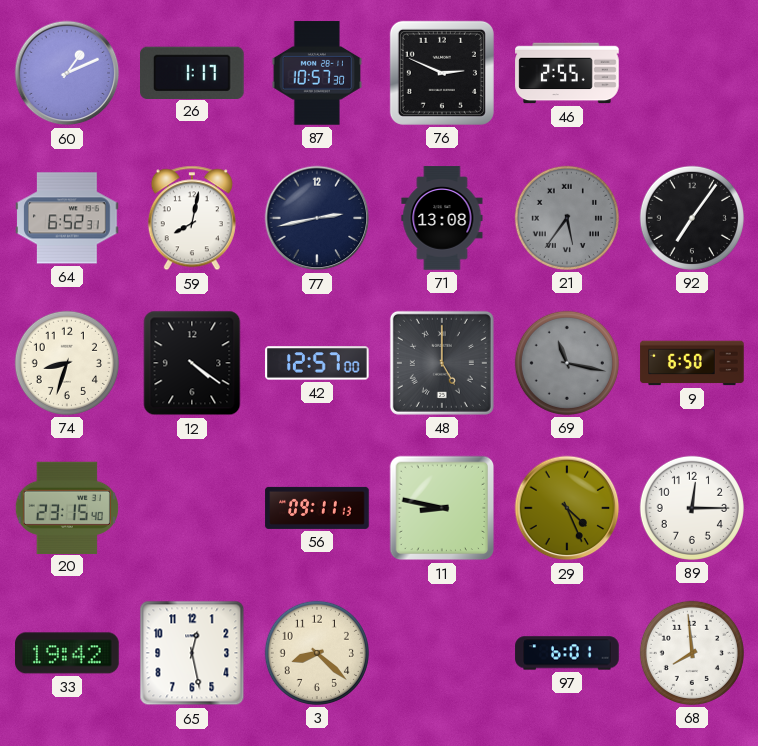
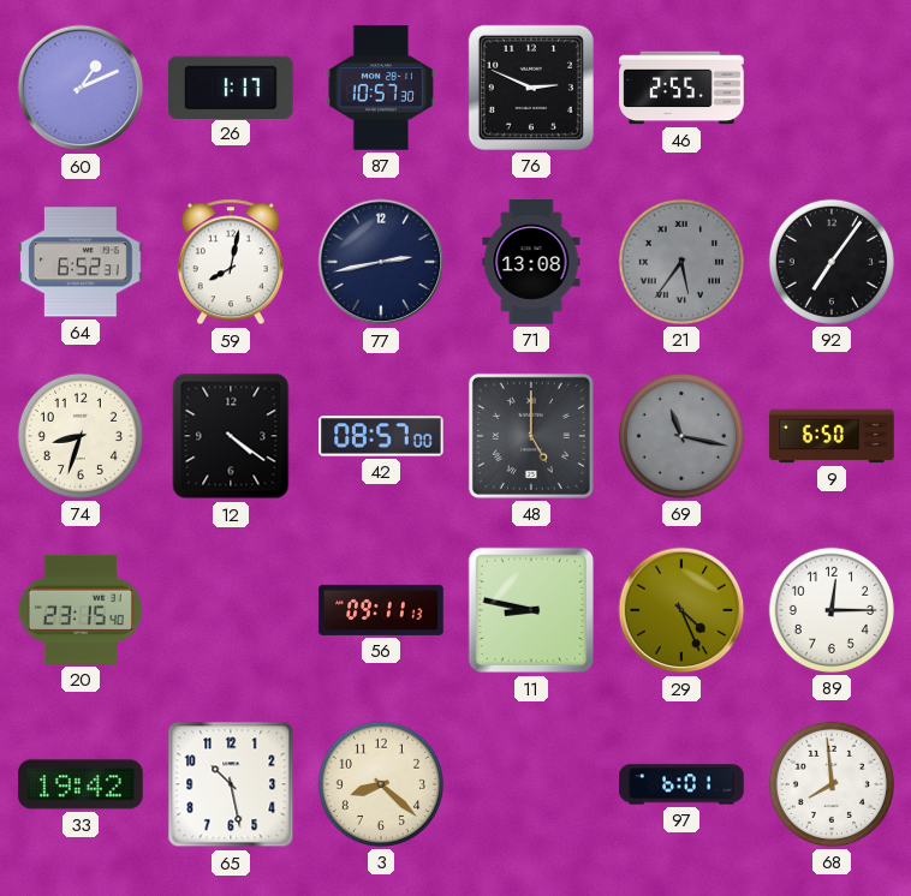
42: 12:57 -> 08:57 (381, 436)
65: 12:28 -> 10:28 (231, 784)
